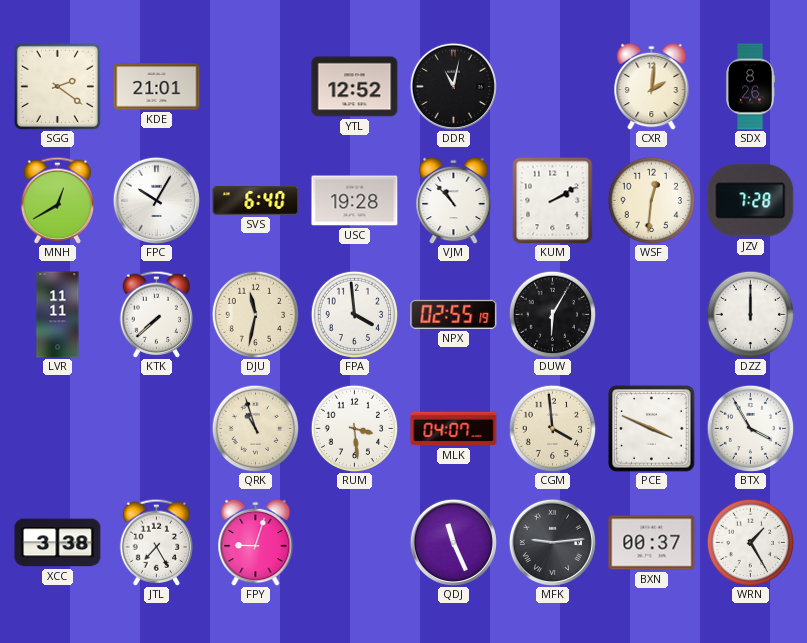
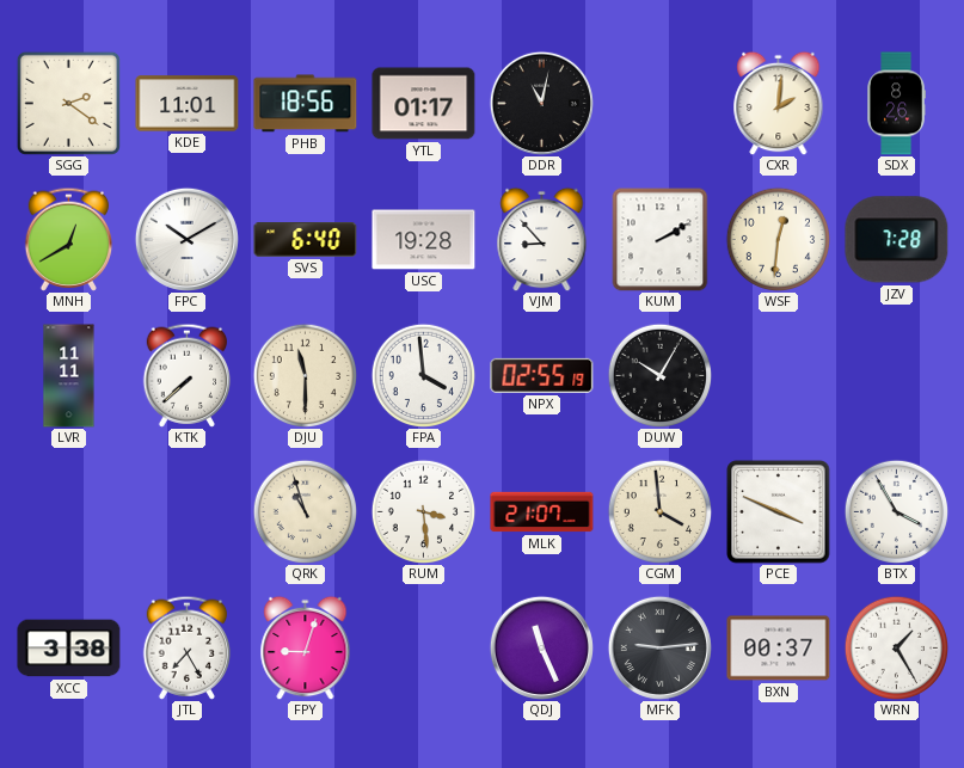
KDE: 21:01 -> 11:01 (188, 104)
PHB: none -> 18:56 (306, 104)
YTL: 12:52 -> 01:17 (424, 104)
FPC: 10:05 -> 10:10 (186, 239)
VJM: 10:53 -> 8:53 (542, 239)
DJU: 11:32 -> 11:30 (305, 375)
DUW: 6:05 -> 10:05 (659, 375)
DZZ: 12:00 -> none (750, 314)
MLK: 04:07 -> 21:07 (542, 512)
